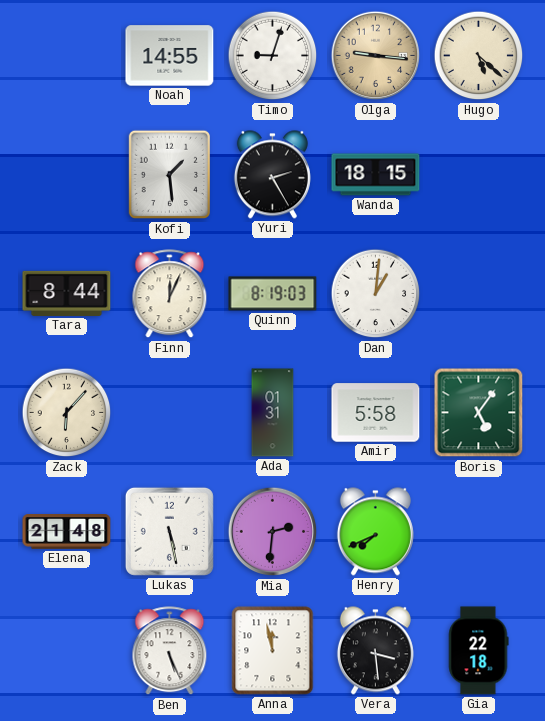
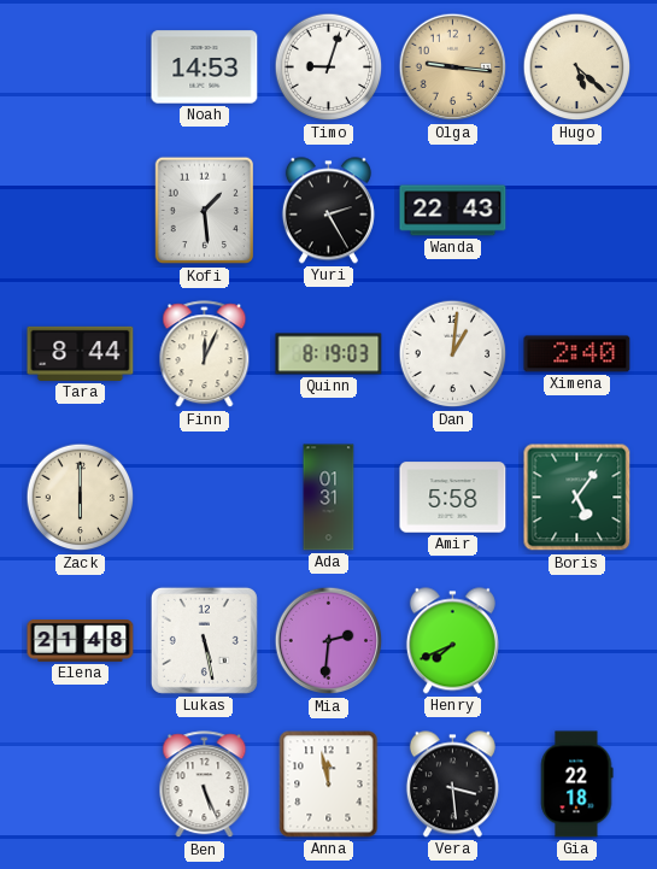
Noah: 14:55 -> 14:53 (205, 67)
Wanda: 18:15 -> 22:43 (453, 211)
Ximena: none -> 2:40 (577, 354)
Zack: 6:07 -> 6:00 (81, 498)
